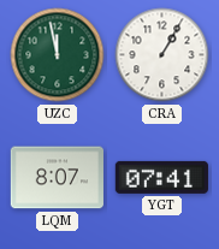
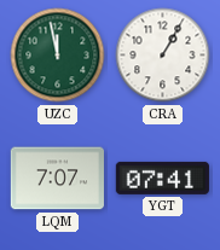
LQM: 8:07 -> 7:07 (57, 179)
